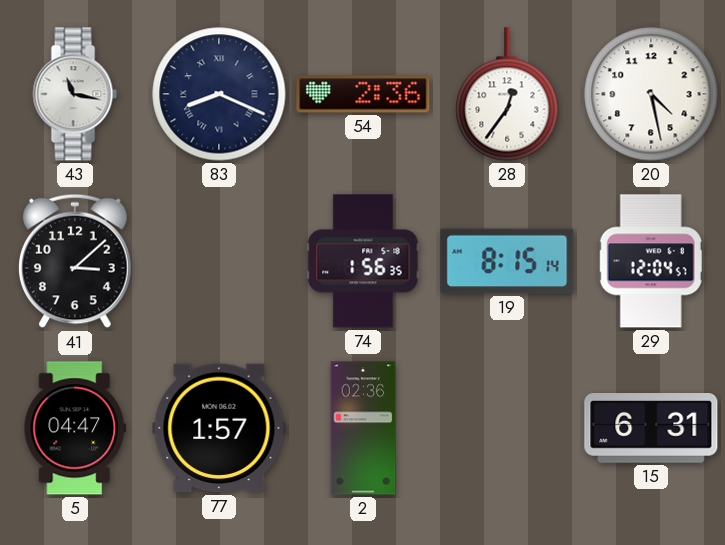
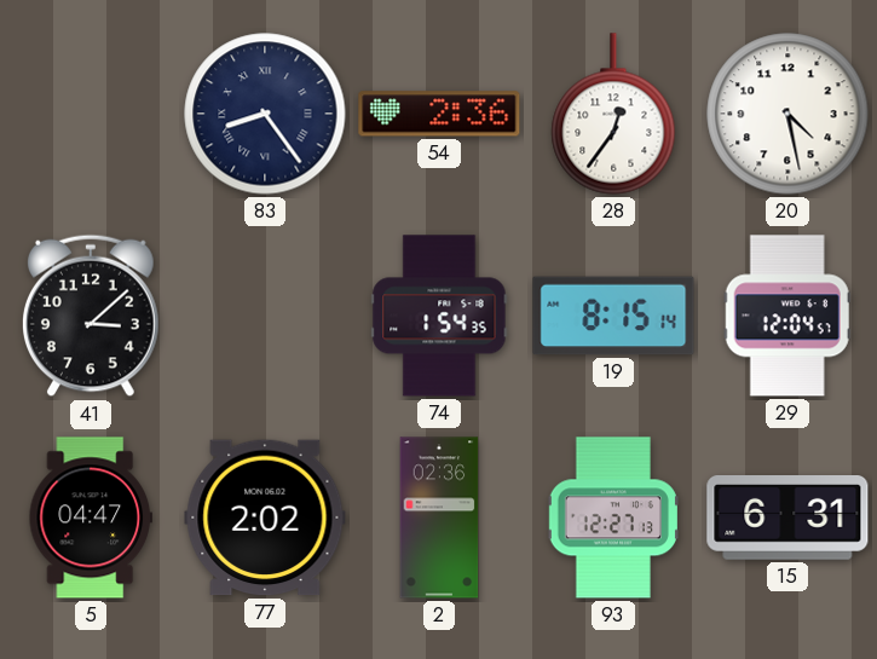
43: 11:17 -> none (75, 94)
83: 8:19 -> 8:24 (265, 114)
74: 1:56 -> 1:54 (439, 316)
77: 1:57 -> 2:02 (265, 518)
93: none -> 12:27 (613, 518)
